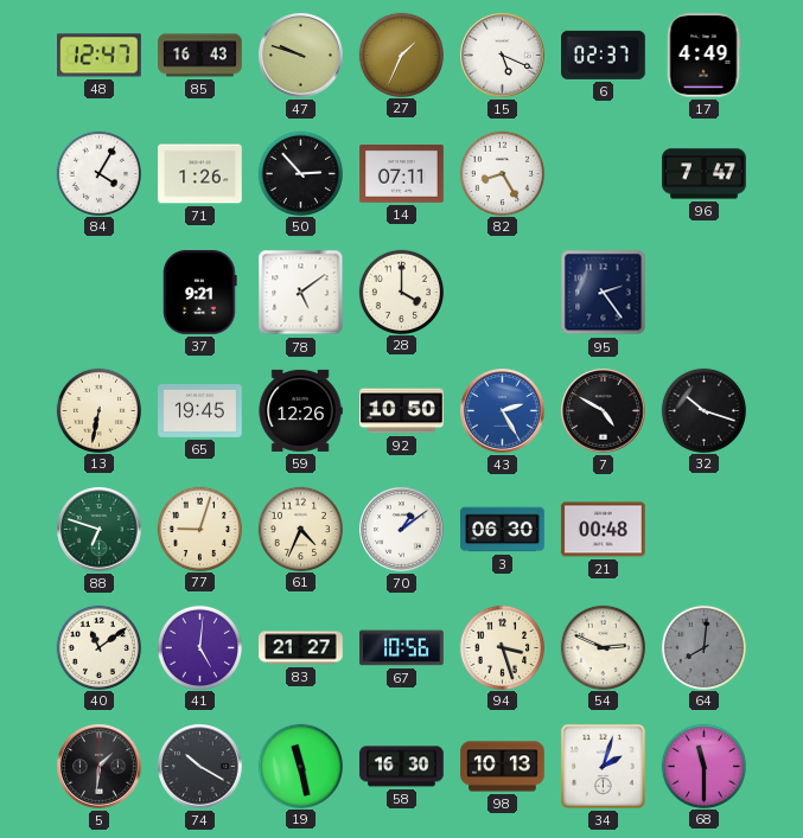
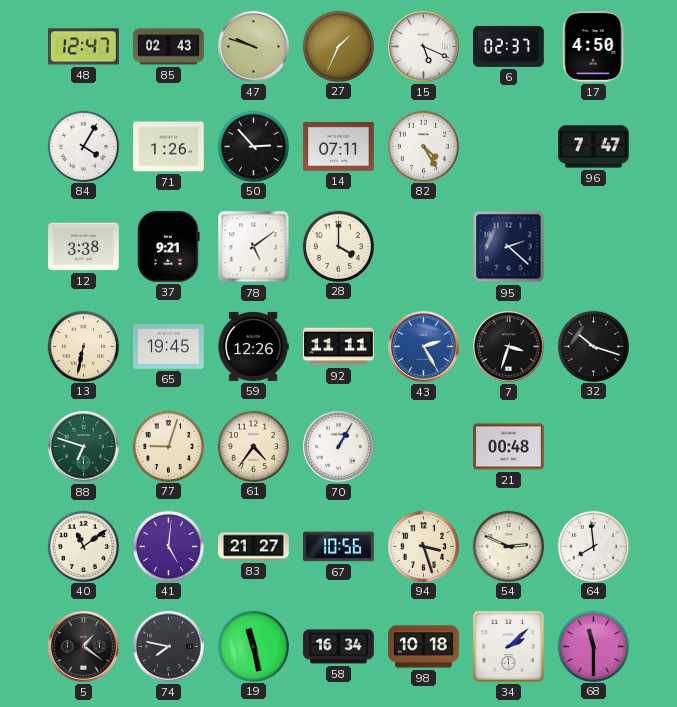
85: 16:43 -> 02:43 (169, 47)
17: 4:49 -> 4:50 (593, 47)
82: 8:25 -> 4:25 (423, 146)
12: none -> 3:38 (84, 247)
95: 2:24 -> 2:22 (509, 247)
92: 10:50 -> 11:11 (339, 347)
7: 4:50 -> 3:33 (509, 347)
61: 4:34 -> 4:36 (253, 446)
70: 1:09 -> 1:05 (339, 447)
3: 06:30 -> none (503, 530)
64: 8:01 -> 7:59 (593, 546)
64 dial: grey -> white (593, 546)
5: 1:31 -> 1:21 (84, 647)
74: 10:20 -> 7:47 (169, 647)
58: 16:30 -> 16:34 (339, 647)
98: 10:13 -> 10:18 (424, 647)
34: 2:03 -> 2:08 (508, 646)
